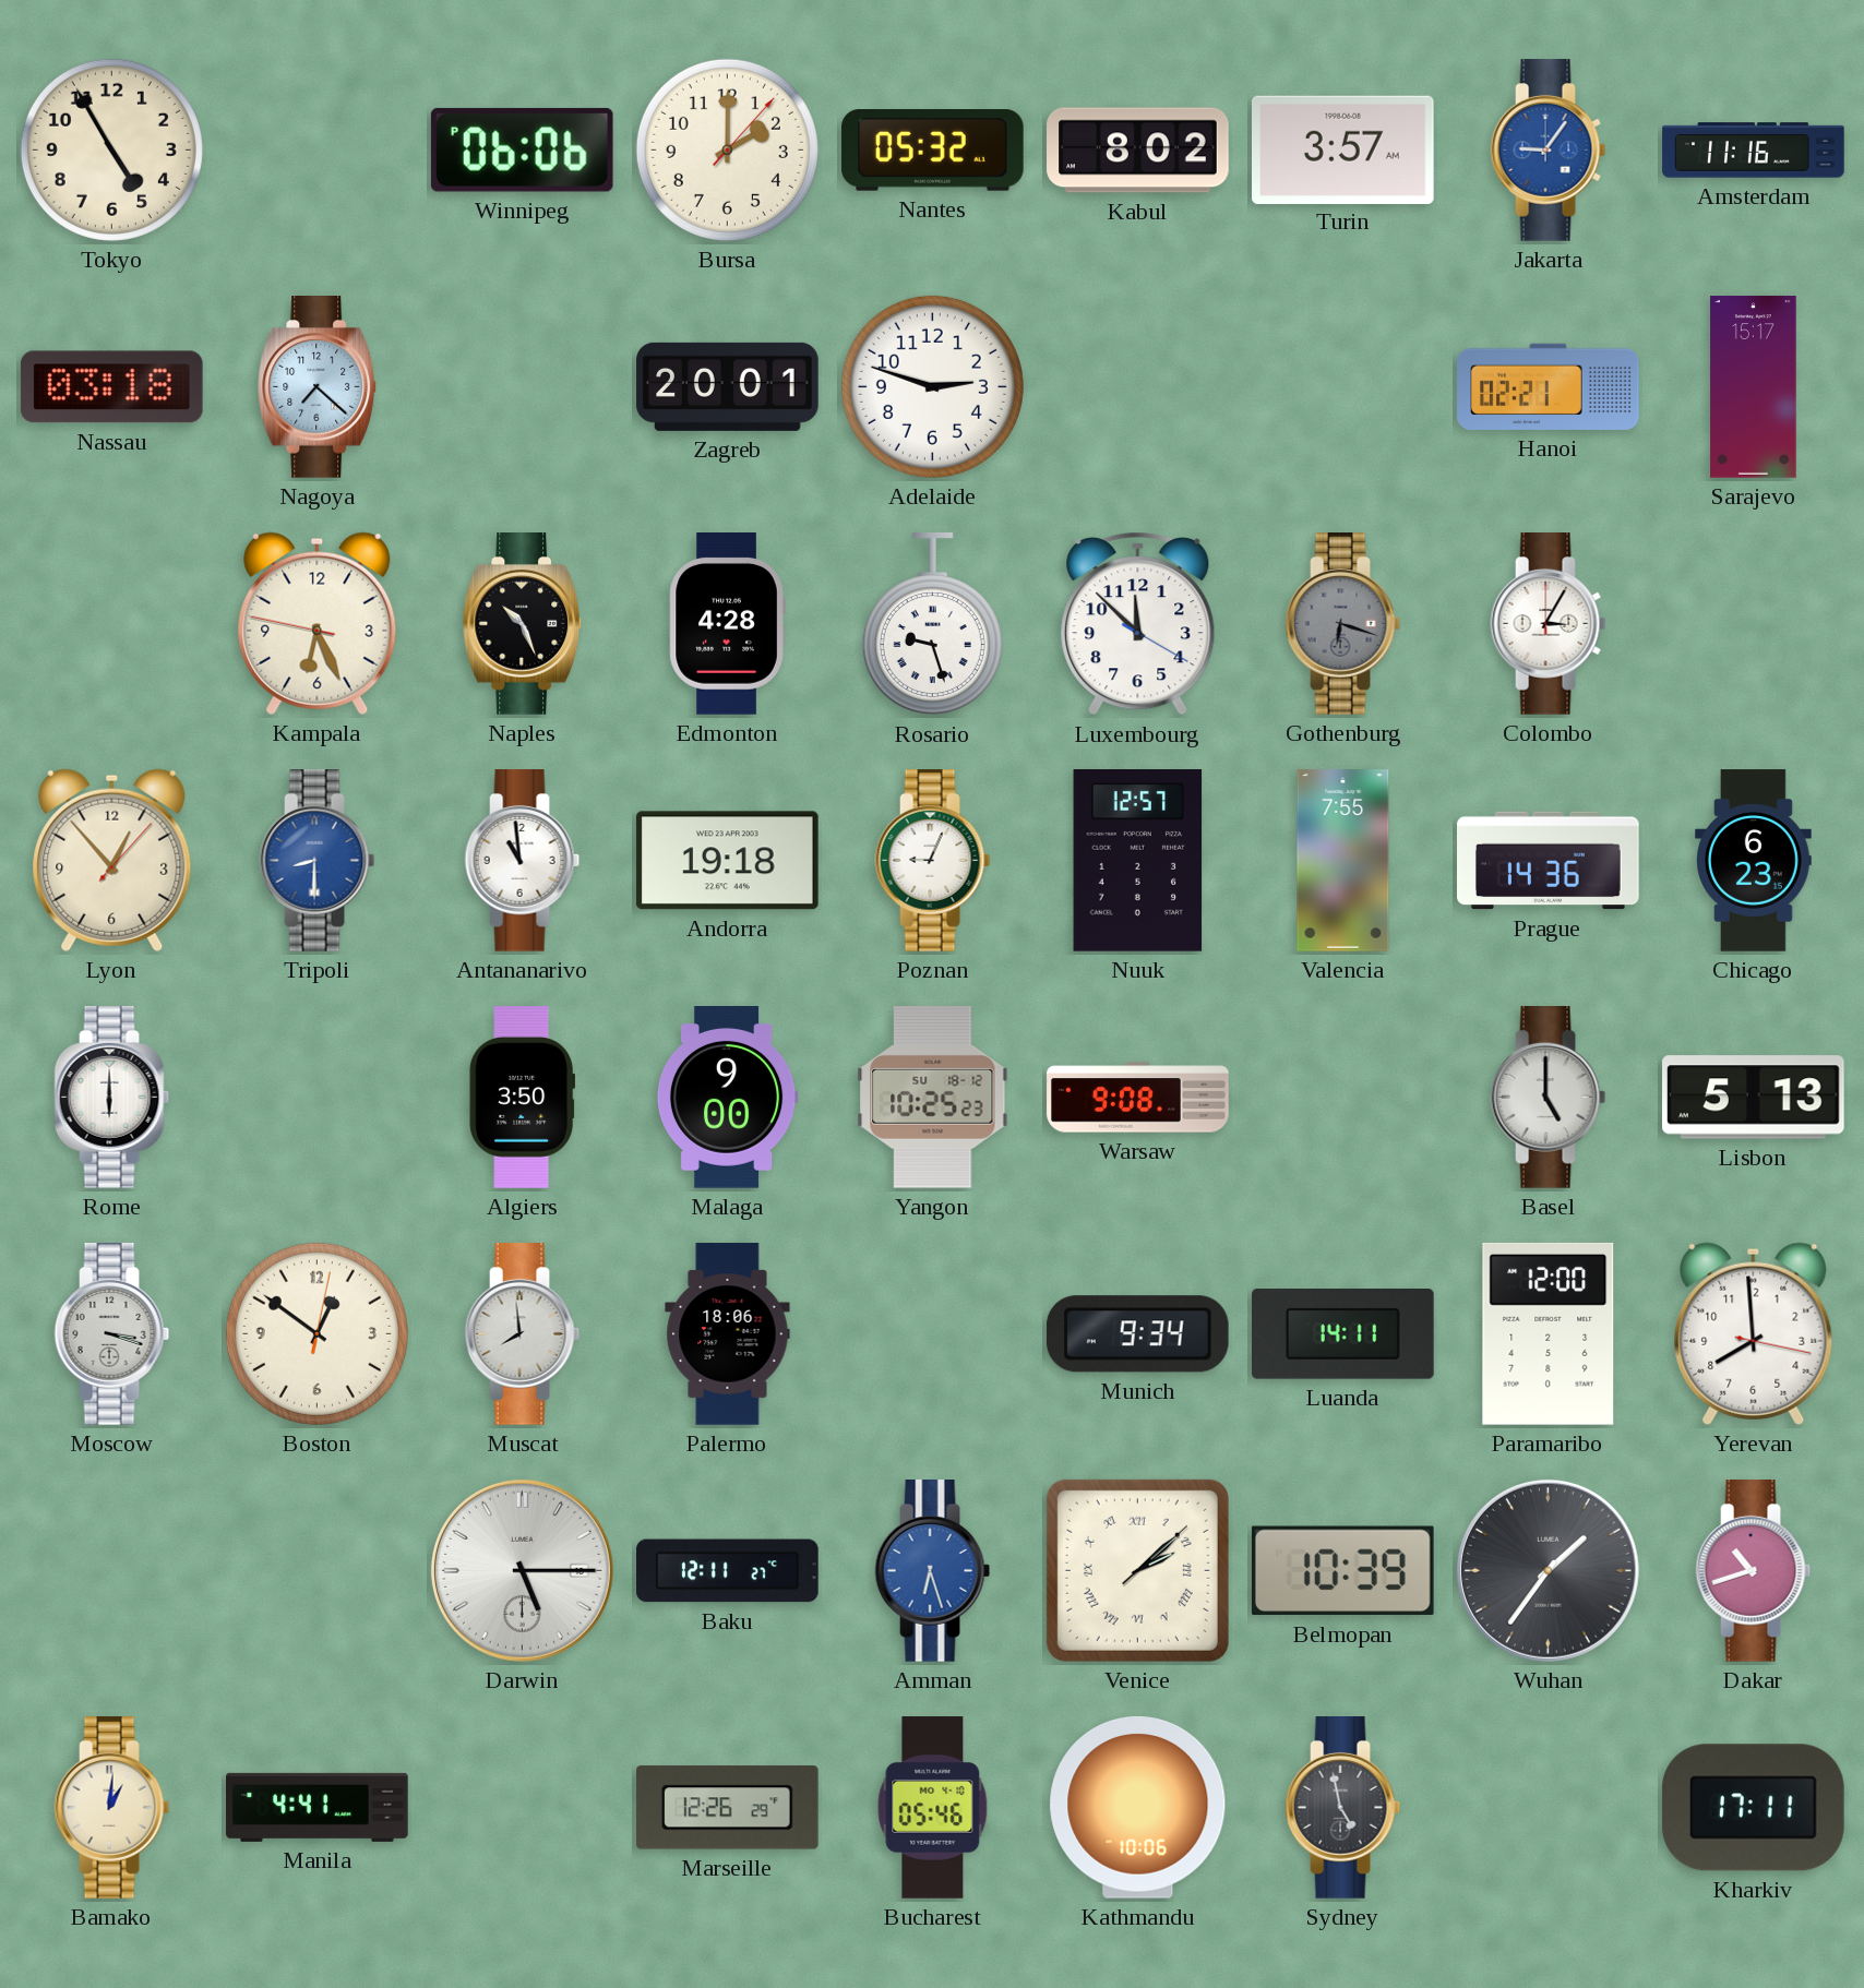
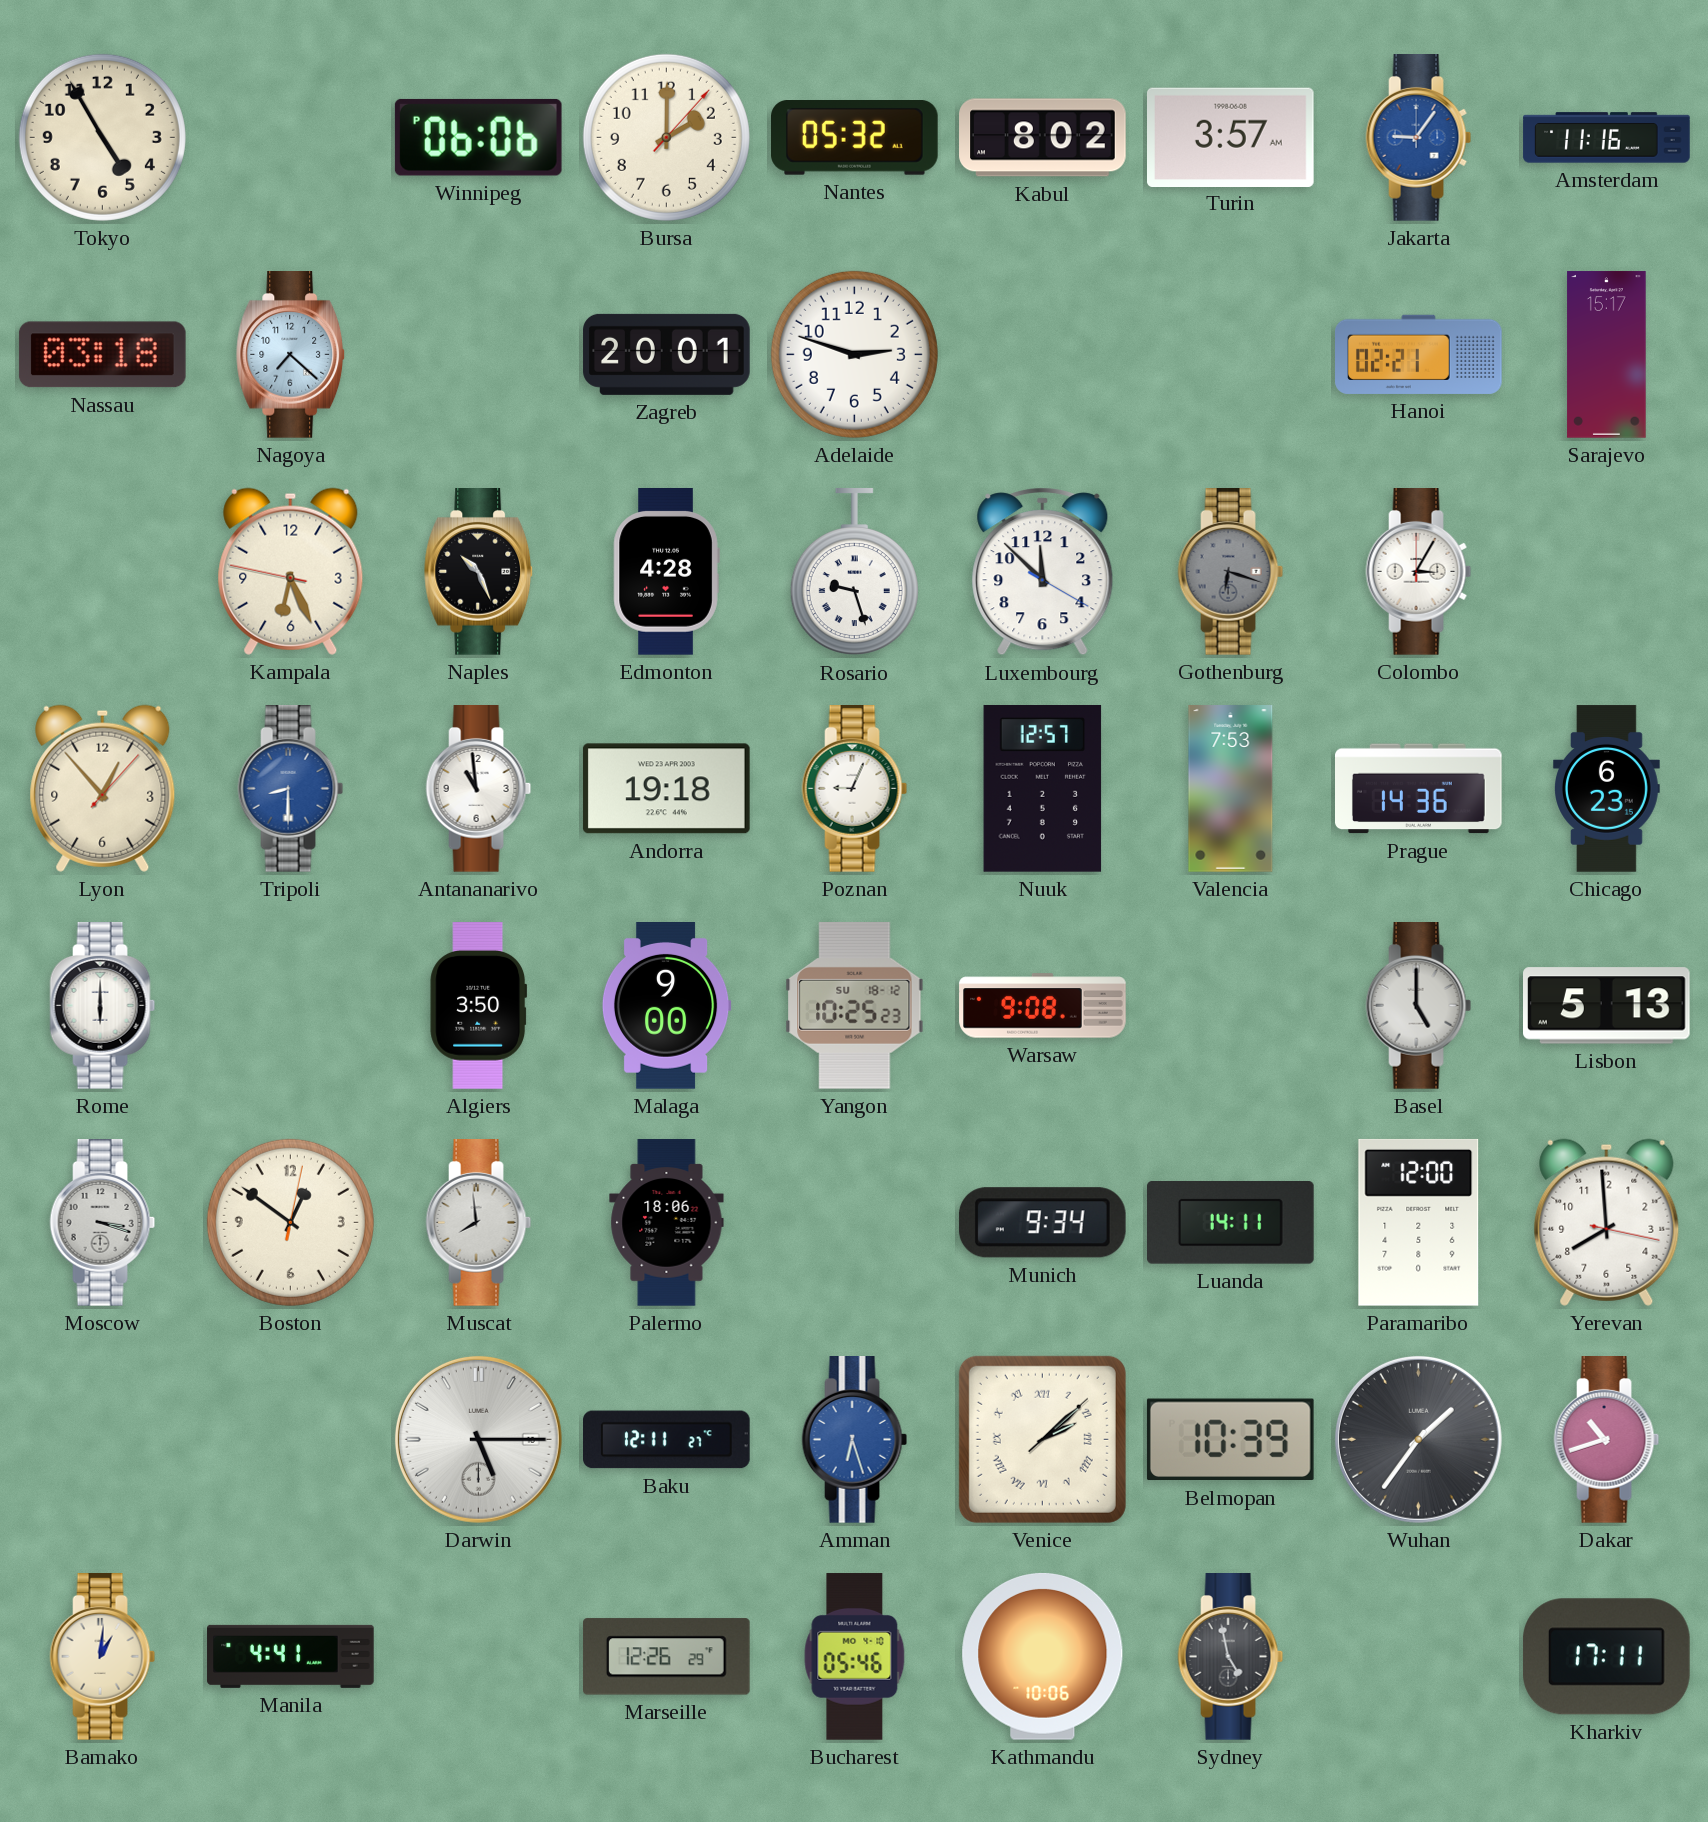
Valencia: 7:55 -> 7:53 (1231, 789)
